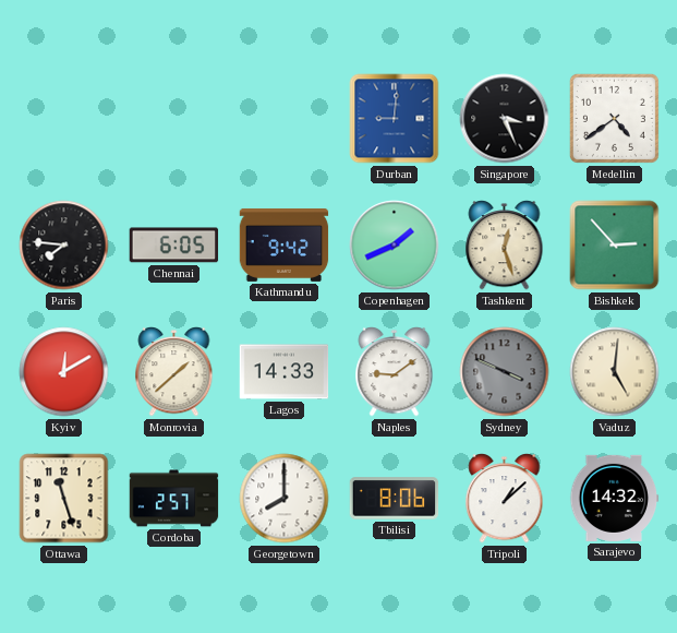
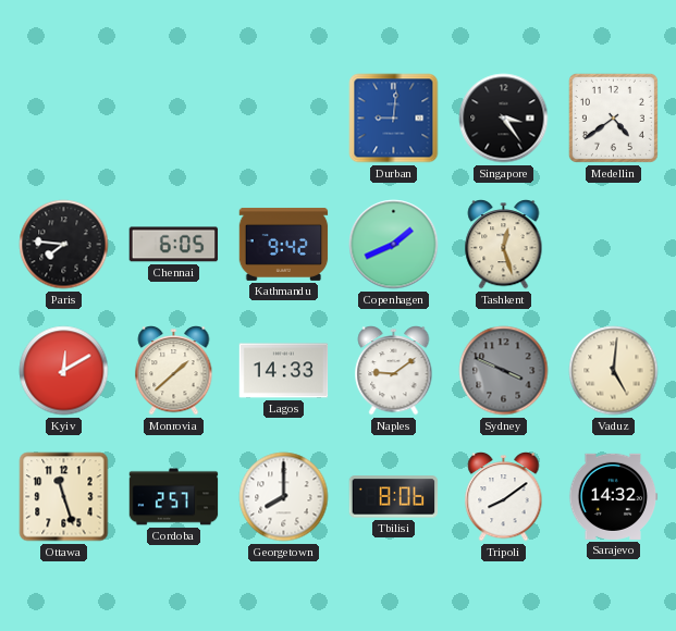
Singapore: 3:26 -> 3:24 (504, 119)
Bishkek: 2:53 -> none (615, 246)
Tripoli: 1:08 -> 8:09 (504, 497)
